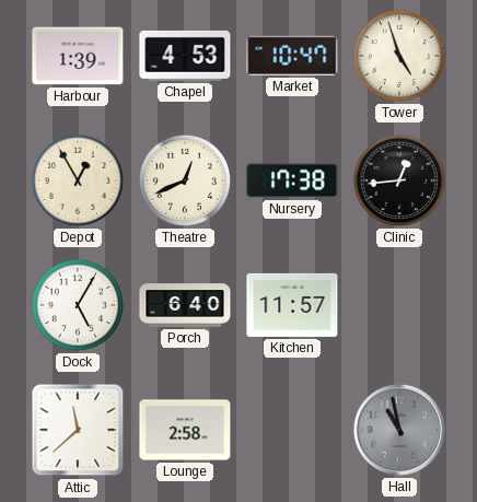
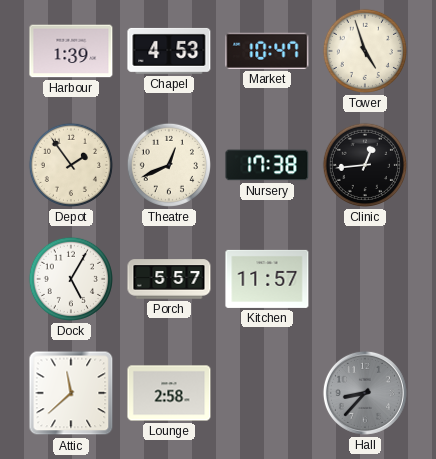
Depot: 12:55 -> 1:54 (71, 165)
Porch: 6:40 -> 5:57 (169, 279)
Hall: 10:58 -> 8:37 (365, 393)
